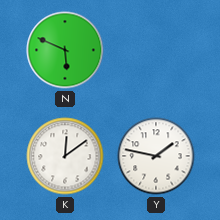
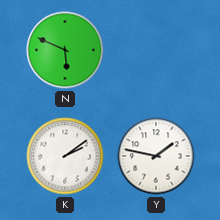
K: 12:09 -> 2:09 (65, 156)
